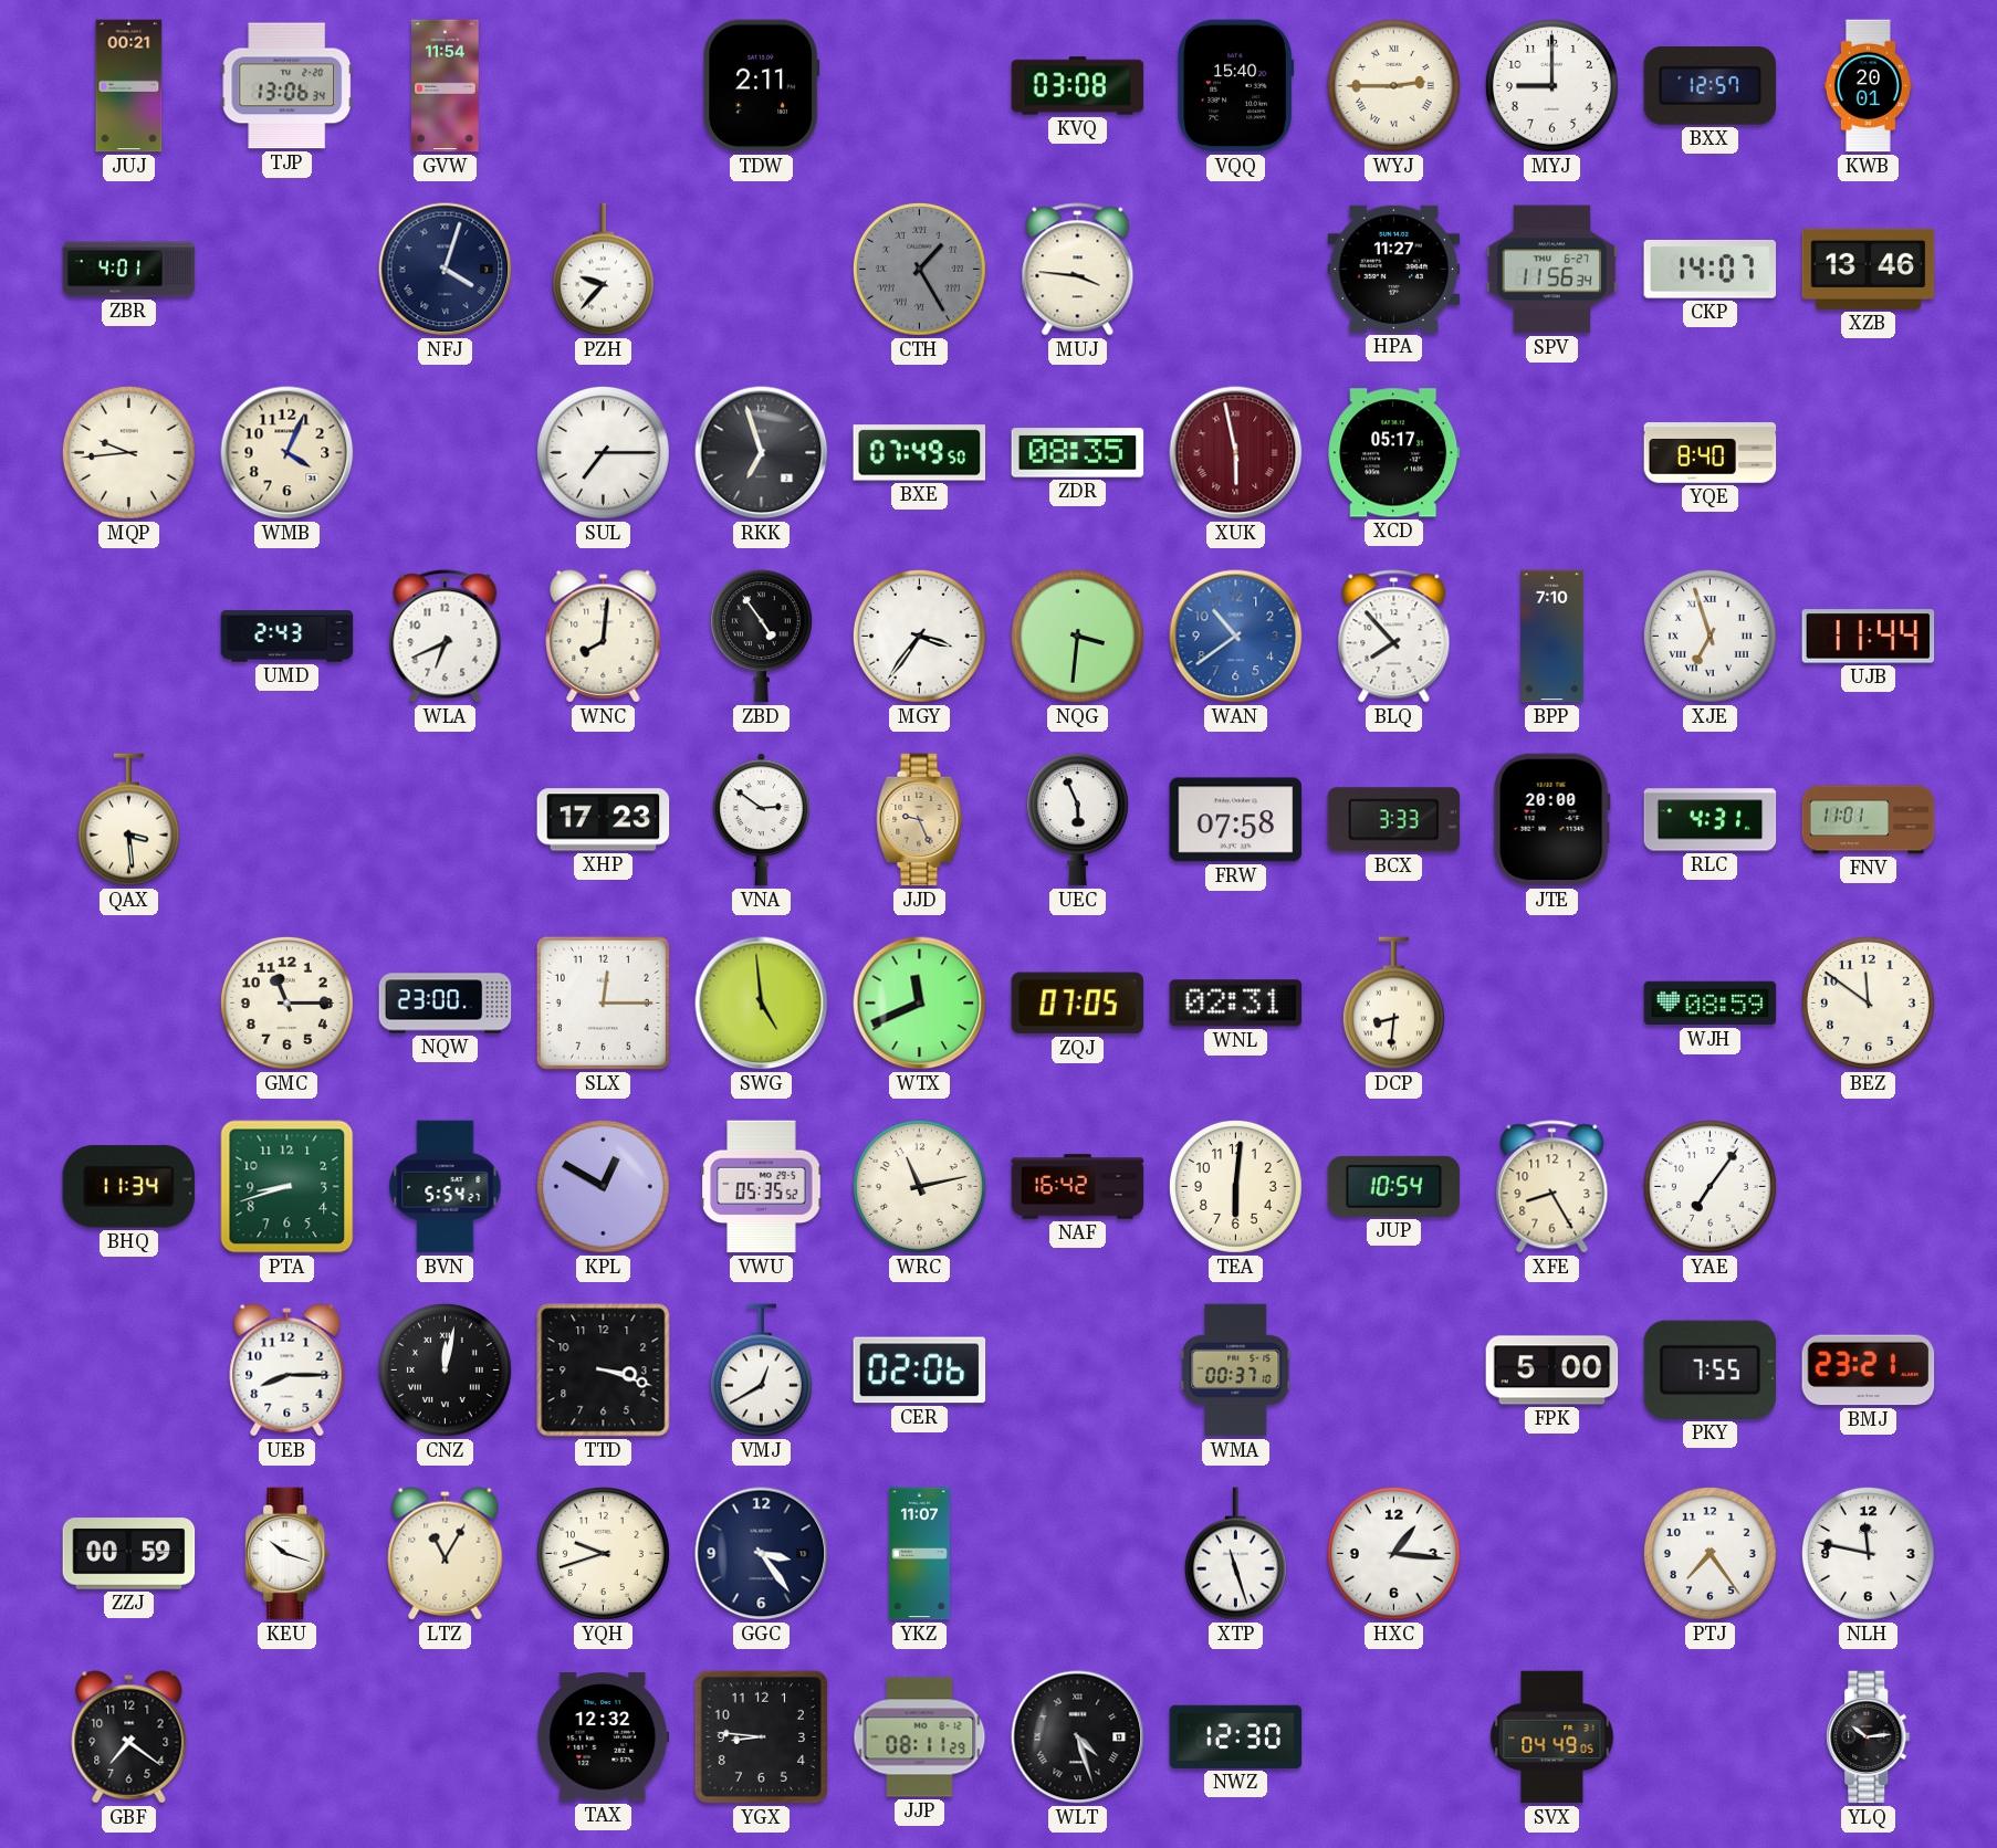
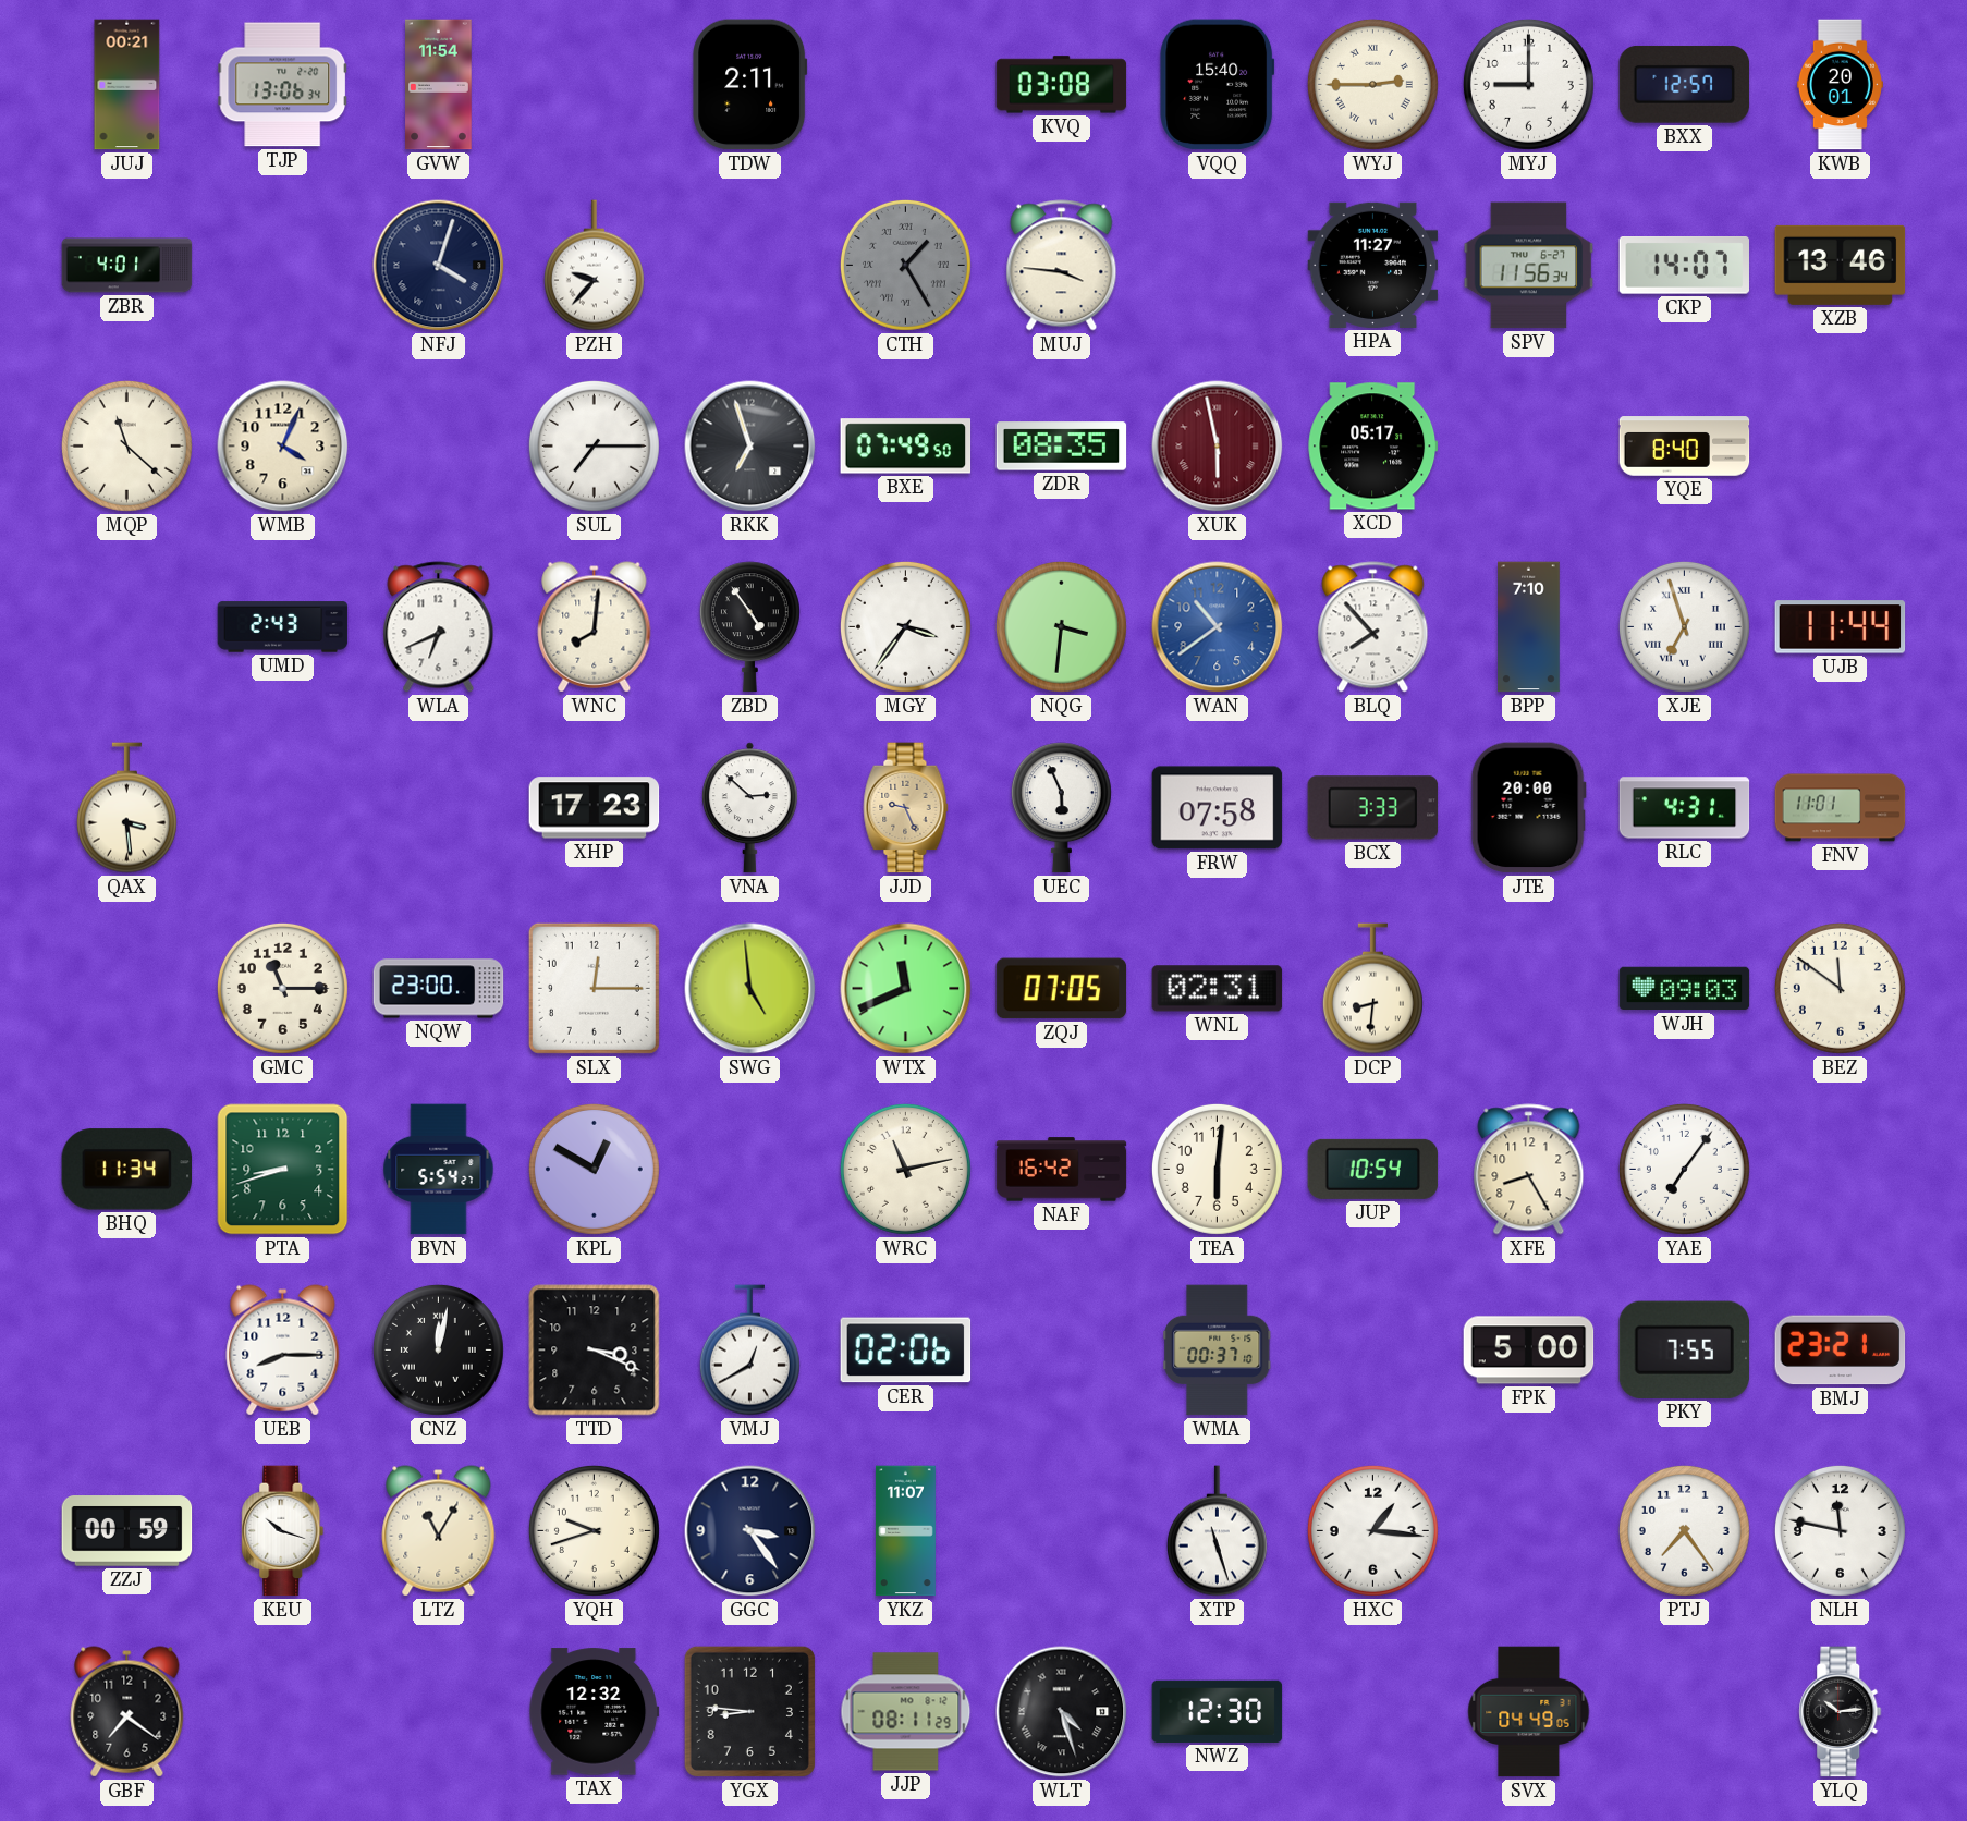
MQP: 9:44 -> 11:22 (126, 445)
VNA: 2:51 -> 2:52 (749, 808)
WJH: 08:59 -> 09:03 (1685, 989)
VWU: 05:35 -> none (762, 1187)
TTD: 3:18 -> 3:19 (595, 1351)
